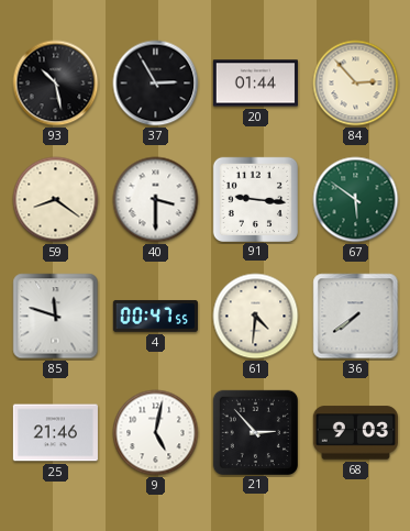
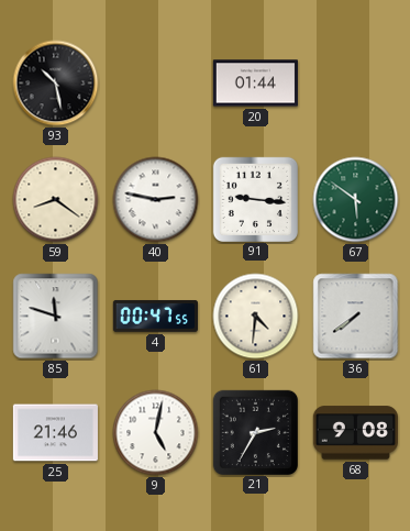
37: 2:55 -> none (156, 84)
84: 2:53 -> none (356, 84)
40: 3:30 -> 2:47 (156, 200)
21: 2:53 -> 2:35 (255, 432)
68: 9:03 -> 9:08 (355, 433)
